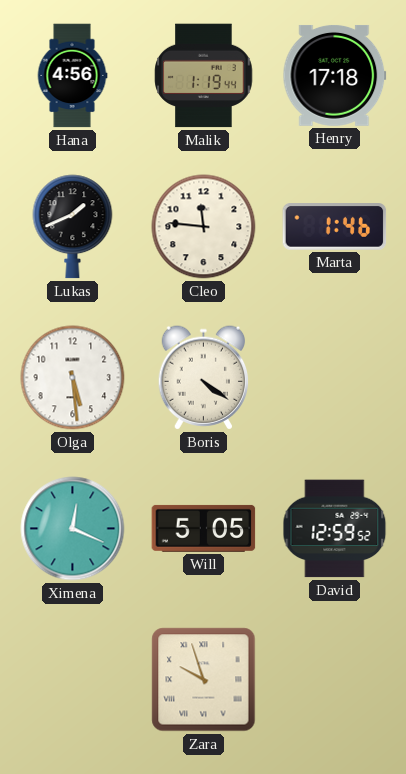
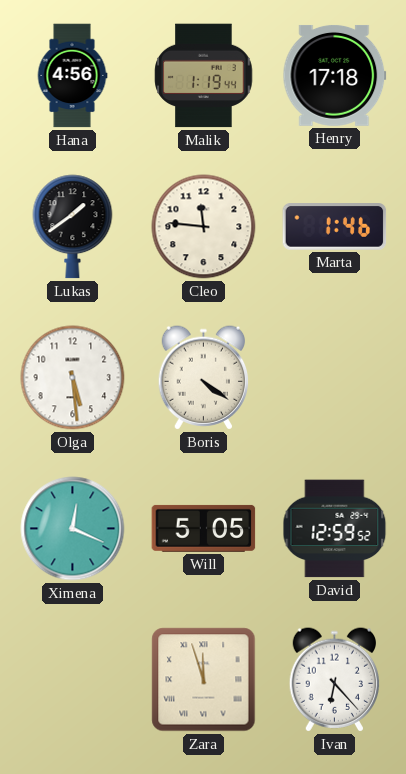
Lukas: 1:41 -> 1:39 (73, 227)
Zara: 9:57 -> 11:57 (204, 680)
Ivan: none -> 6:23 (334, 680)
